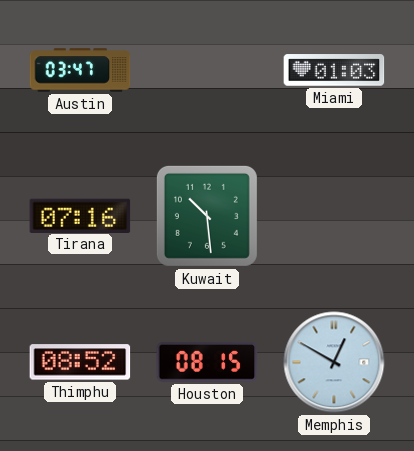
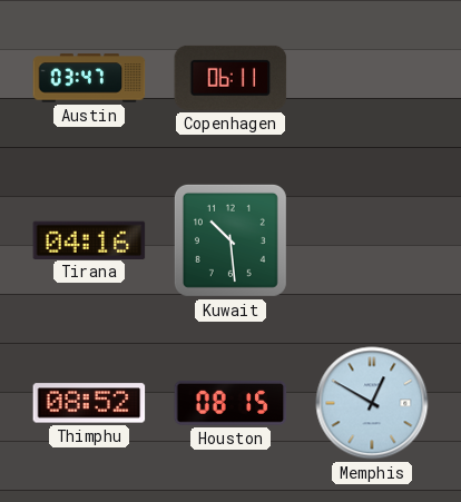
Copenhagen: none -> 06:11 (230, 78)
Miami: 01:03 -> none (334, 70)
Tirana: 07:16 -> 04:16 (89, 239)
